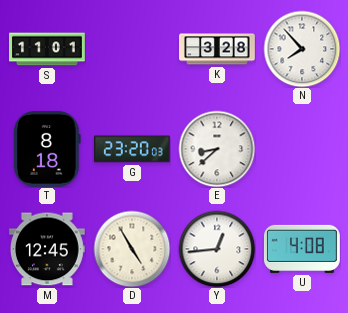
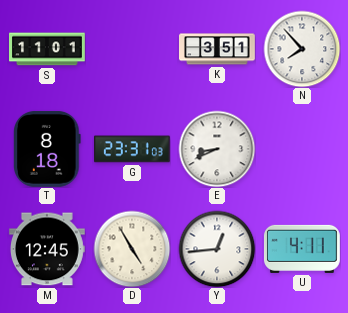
K: 3:28 -> 3:51 (218, 49)
G: 23:20 -> 23:31 (132, 149)
E: 8:38 -> 8:41 (217, 149)
U: 4:08 -> 4:11 (302, 249)
